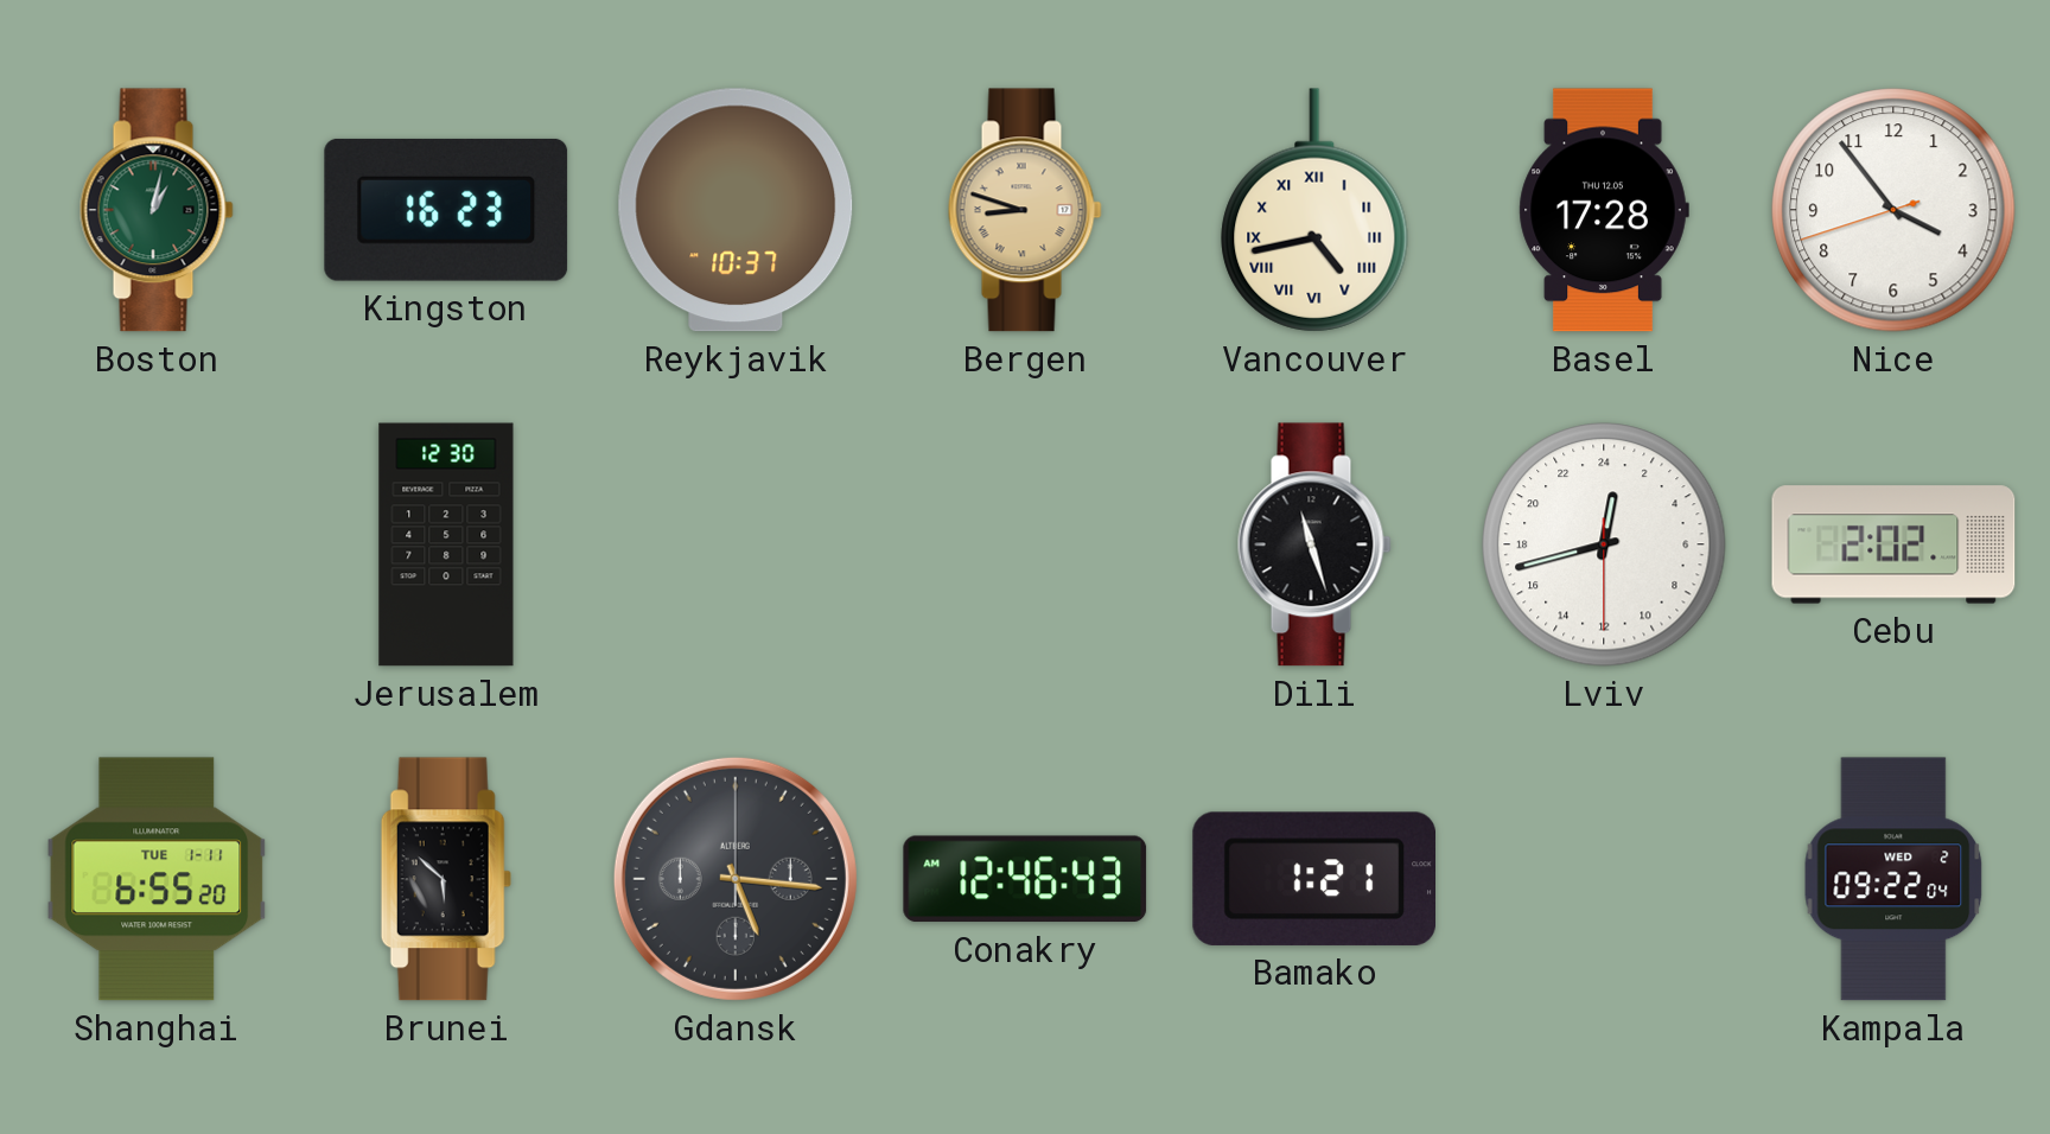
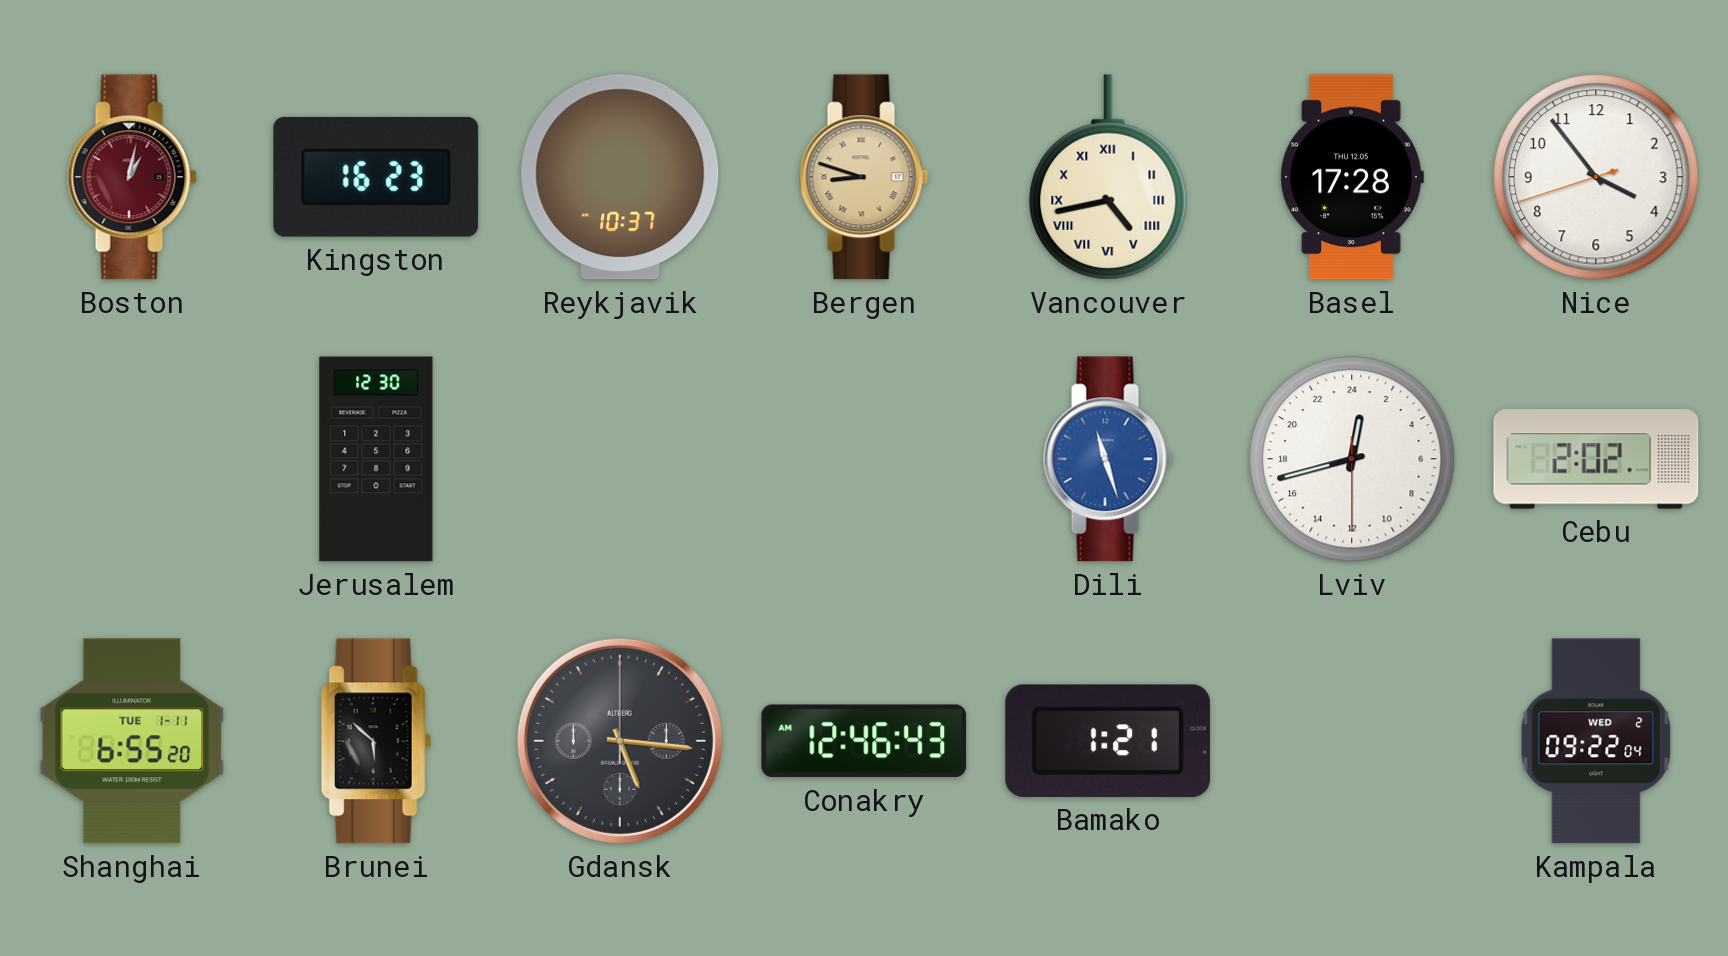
Boston dial: green -> burgundy (132, 177)
Dili dial: black -> blue (1108, 459)
